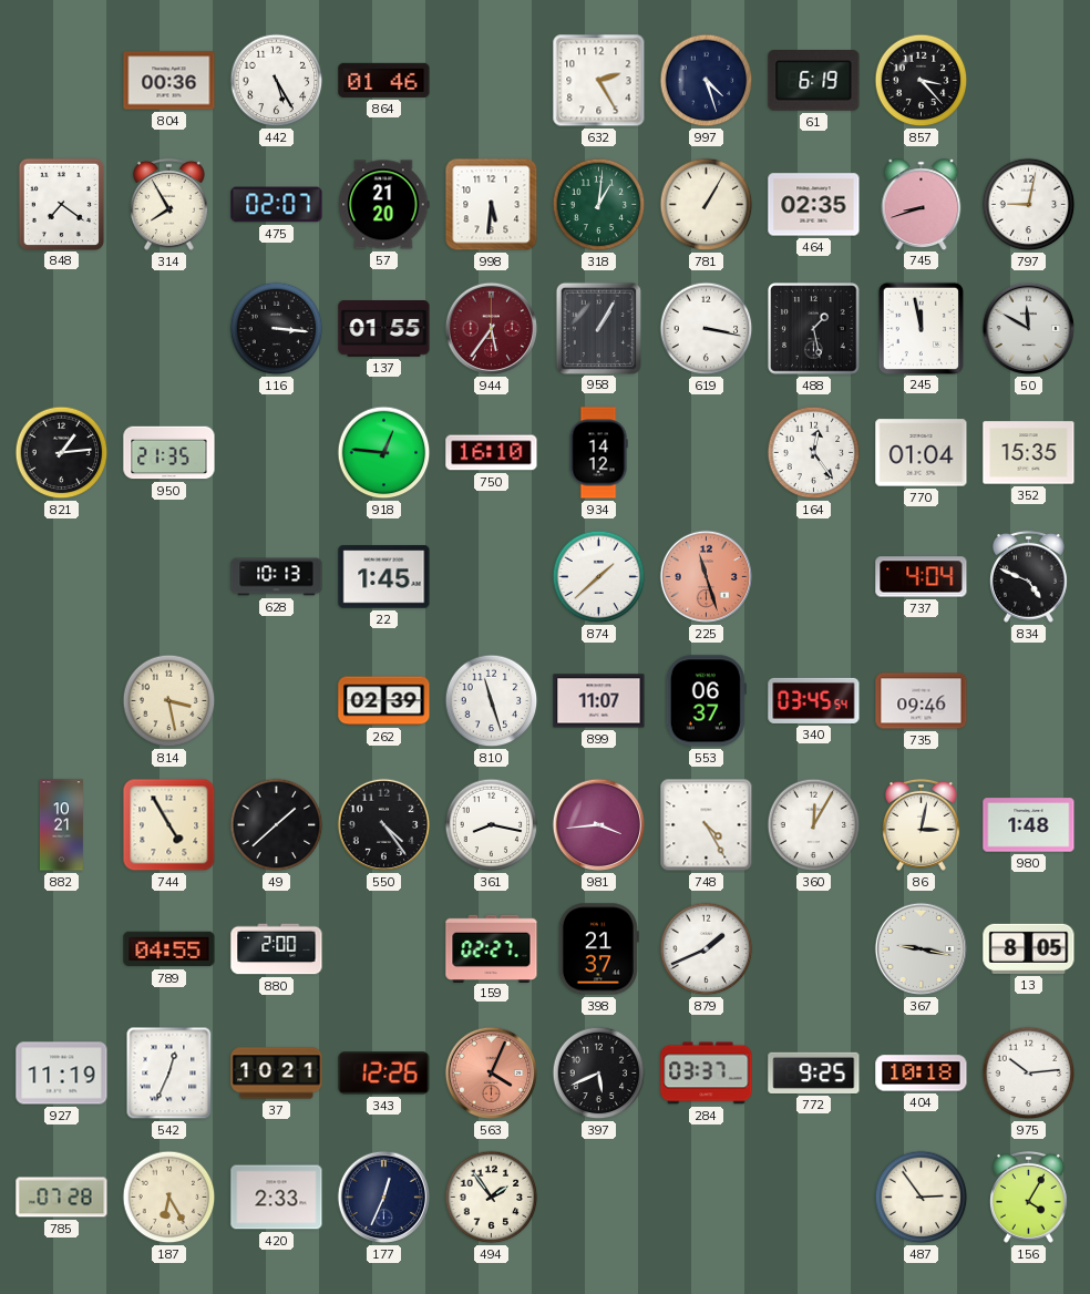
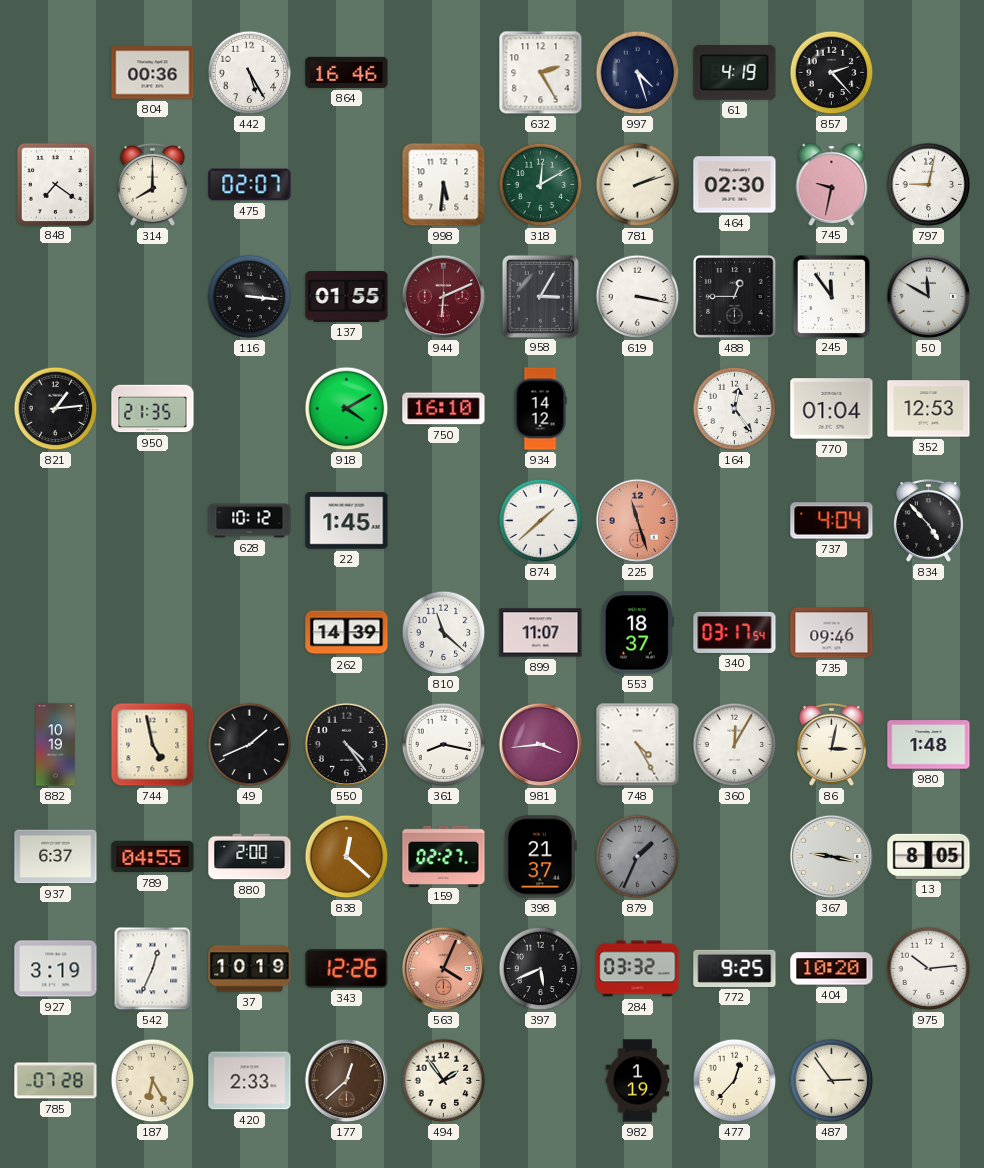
864: 01:46 -> 16:46 (347, 72)
61: 6:19 -> 4:19 (735, 73)
857: 3:23 -> 2:23 (832, 73)
314: 7:55 -> 8:00 (152, 184)
57: 21:20 -> none (384, 205)
318: 1:01 -> 12:10 (541, 185)
781: 1:05 -> 2:12 (638, 185)
464: 02:35 -> 02:30 (735, 185)
745: 8:42 -> 9:32 (832, 184)
944: 5:36 -> 6:11 (444, 297)
958: 1:05 -> 3:05 (540, 296)
488: 1:28 -> 12:45 (735, 297)
245: 11:58 -> 11:54 (831, 296)
918: 12:46 -> 4:10 (347, 409)
352: 15:35 -> 12:53 (929, 409)
628: 10:13 -> 10:12 (250, 521)
834: 4:49 -> 4:53 (928, 520)
814: 3:28 -> none (169, 701)
262: 02:39 -> 14:39 (347, 633)
810: 11:27 -> 11:22 (444, 633)
553: 06:37 -> 18:37 (637, 633)
340: 03:45 -> 03:17 (735, 632)
882: 10:21 -> 10:19 (55, 745)
744: 4:55 -> 4:58 (153, 745)
49: 1:38 -> 1:41 (250, 745)
937: none -> 6:37 (56, 857)
838: none -> 12:22 (347, 857)
879: 1:41 -> 1:34 (638, 857)
879 dial: white -> grey (638, 857)
927: 11:19 -> 3:19 (56, 969)
37: 10:21 -> 10:19 (250, 969)
284: 03:37 -> 03:32 (638, 969)
404: 10:18 -> 10:20 (832, 969)
177: 12:34 -> 12:38 (347, 1081)
177 dial: navy -> brown (347, 1081)
982: none -> 1:19 (638, 1081)
477: none -> 12:37 (735, 1081)
156: 4:05 -> none (1028, 1197)
